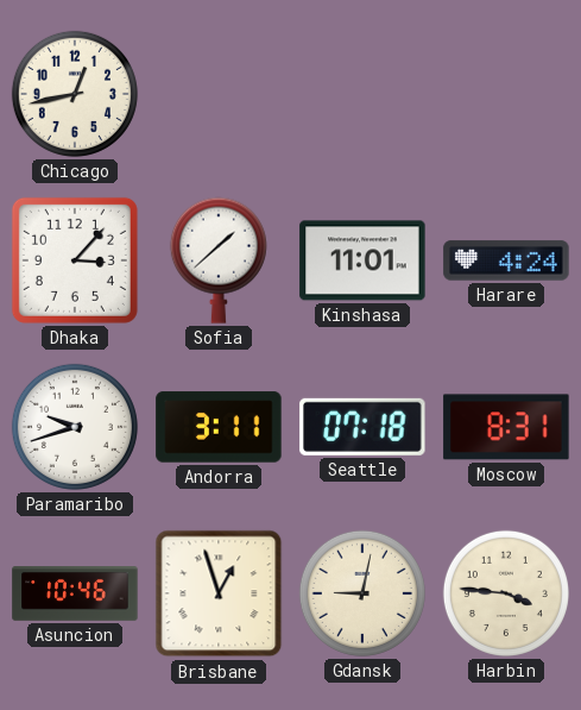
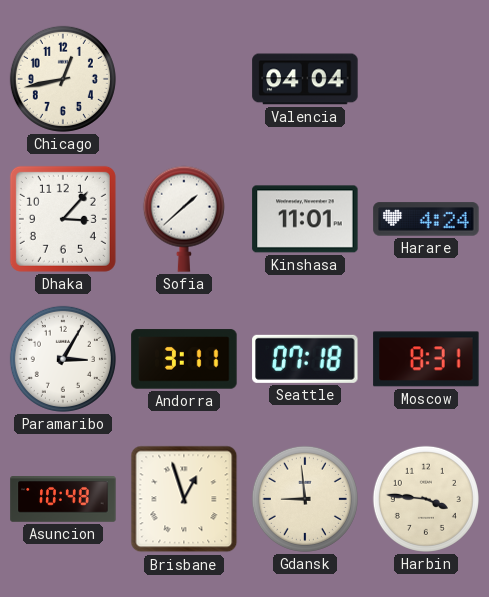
Valencia: none -> 04:04 (305, 79)
Paramaribo: 9:42 -> 3:05 (63, 359)
Asuncion: 10:46 -> 10:48 (63, 499)
Gdansk: 9:02 -> 8:59 (305, 499)
